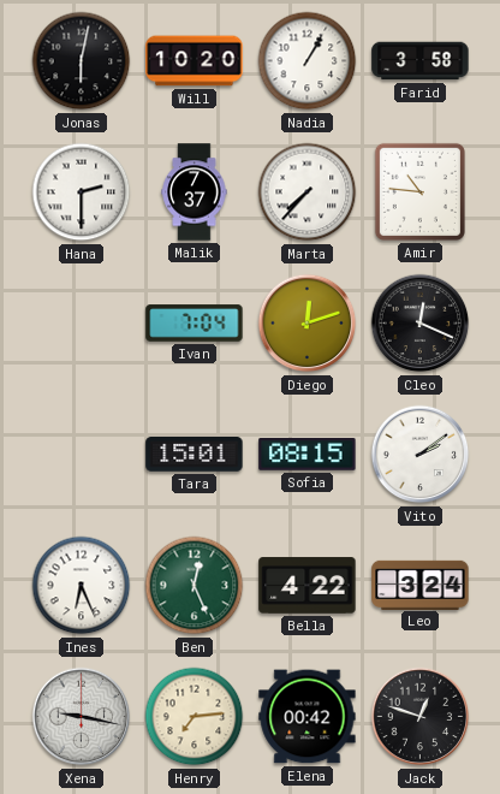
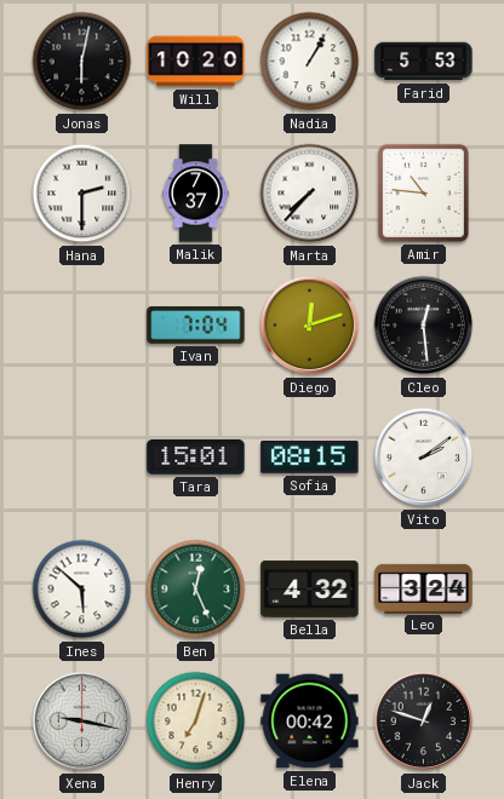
Farid: 3:58 -> 5:53 (424, 62)
Cleo: 12:19 -> 12:29 (424, 326)
Ines: 6:26 -> 5:52 (82, 590)
Bella: 4:22 -> 4:32 (310, 590)
Henry: 7:14 -> 7:03 (196, 722)
